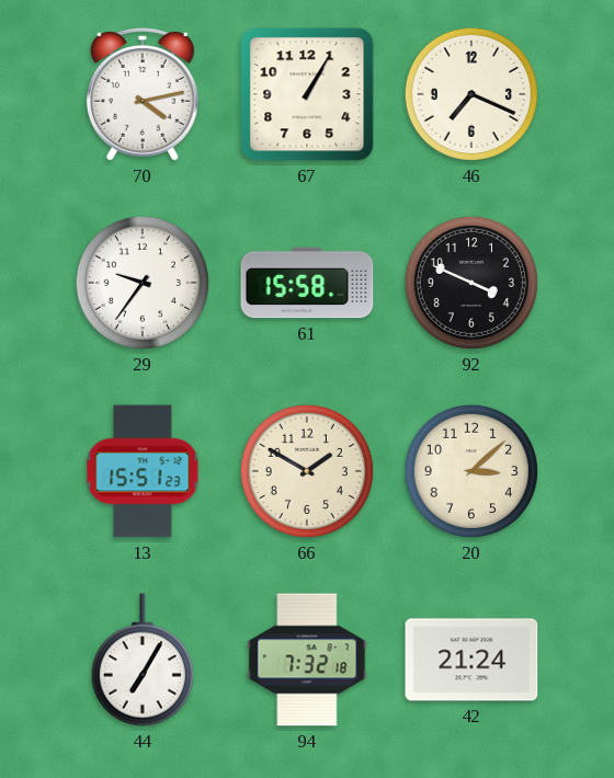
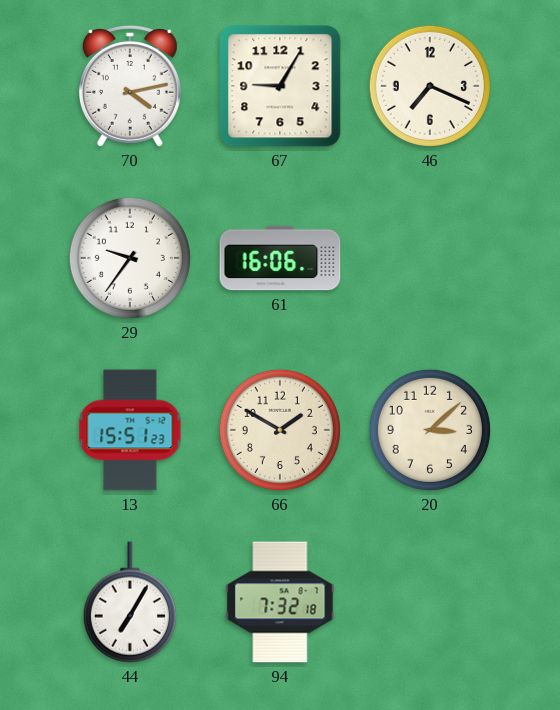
67: 1:05 -> 9:05 (280, 86)
61: 15:58 -> 16:06 (280, 258)
92: 3:49 -> none (471, 283)
42: 21:24 -> none (471, 660)
